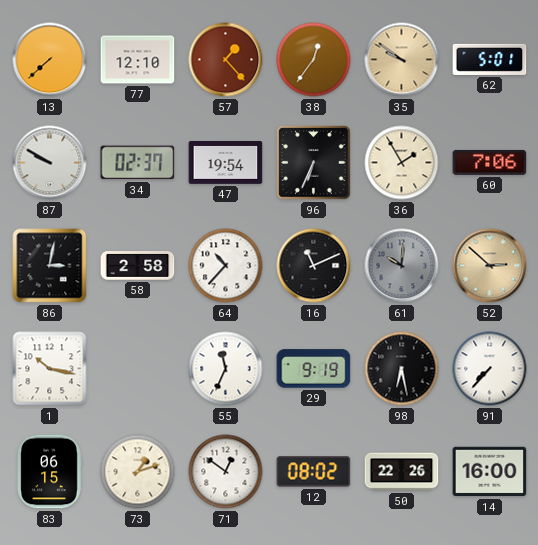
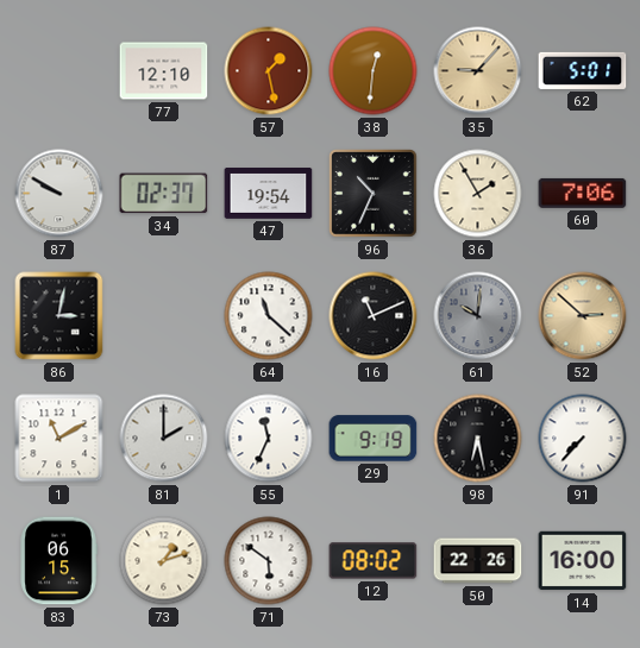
13: 7:38 -> none (50, 60)
57: 1:23 -> 1:28 (269, 71)
38: 12:36 -> 12:31 (374, 71)
35: 9:51 -> 9:07 (478, 71)
96: 6:34 -> 10:34 (374, 194)
58: 2:58 -> none (138, 266)
64: 10:37 -> 11:22 (269, 316)
1: 10:17 -> 11:10 (59, 439)
81: none -> 2:00 (164, 439)
71: 12:51 -> 5:51 (269, 561)
